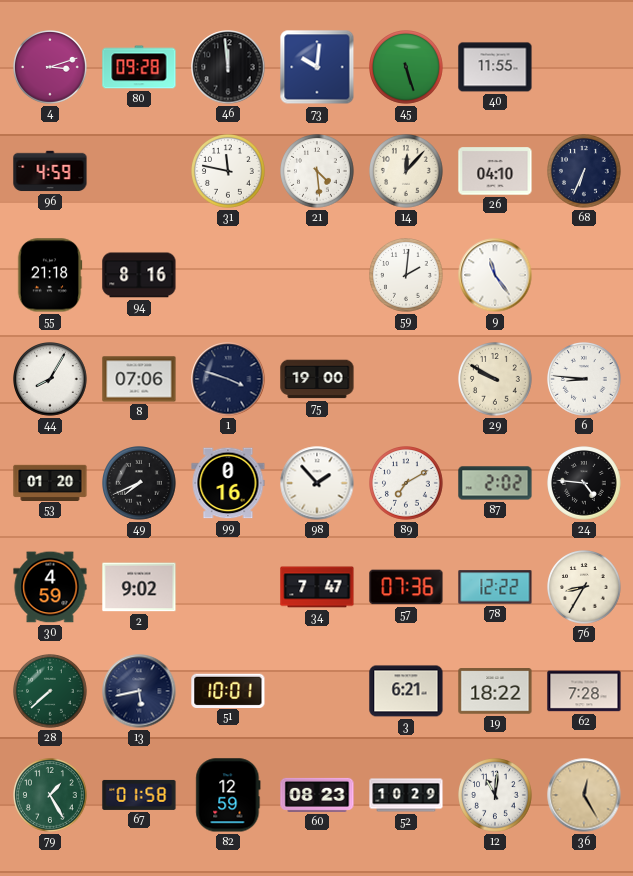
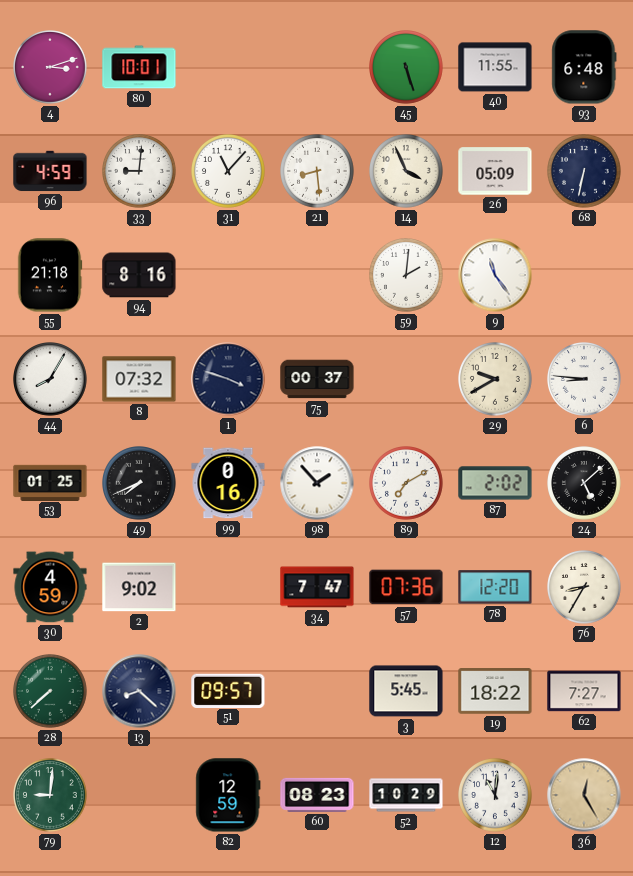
80: 09:28 -> 10:01 (139, 67)
46: 11:59 -> none (228, 67)
73: 10:01 -> none (317, 67)
93: none -> 6:48 (584, 67)
33: none -> 9:01 (140, 172)
31: 11:47 -> 11:07 (229, 172)
21: 4:29 -> 8:29 (318, 172)
14: 12:07 -> 3:56 (407, 172)
26: 04:10 -> 05:09 (495, 171)
68: 6:34 -> 6:32 (585, 172)
8: 07:06 -> 07:32 (139, 379)
75: 19:00 -> 00:37 (317, 379)
29: 9:50 -> 9:40 (496, 380)
53: 01:20 -> 01:25 (50, 482)
24: 4:46 -> 5:08 (585, 484)
78: 12:22 -> 12:20 (495, 587)
13: 5:43 -> 8:22 (139, 691)
51: 10:01 -> 09:57 (228, 690)
3: 6:21 -> 5:45 (406, 691)
62: 7:28 -> 7:27 (584, 691)
79: 1:25 -> 9:01 (51, 796)
67: 01:58 -> none (139, 795)
